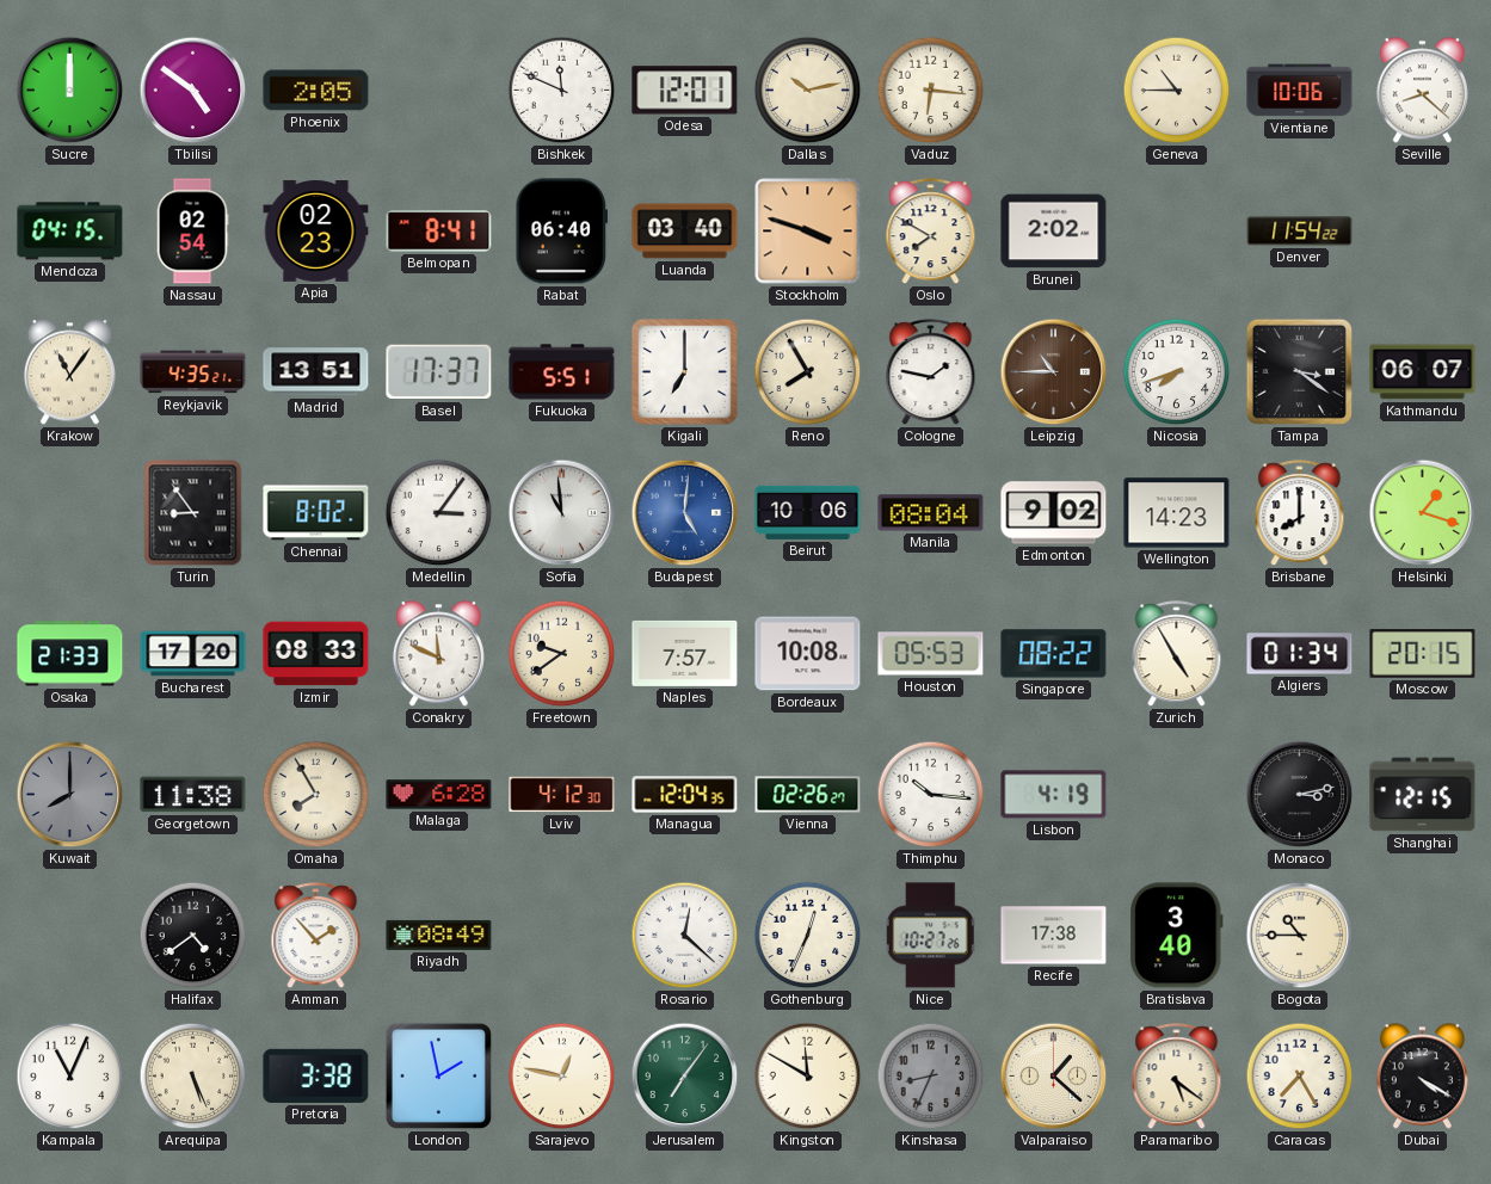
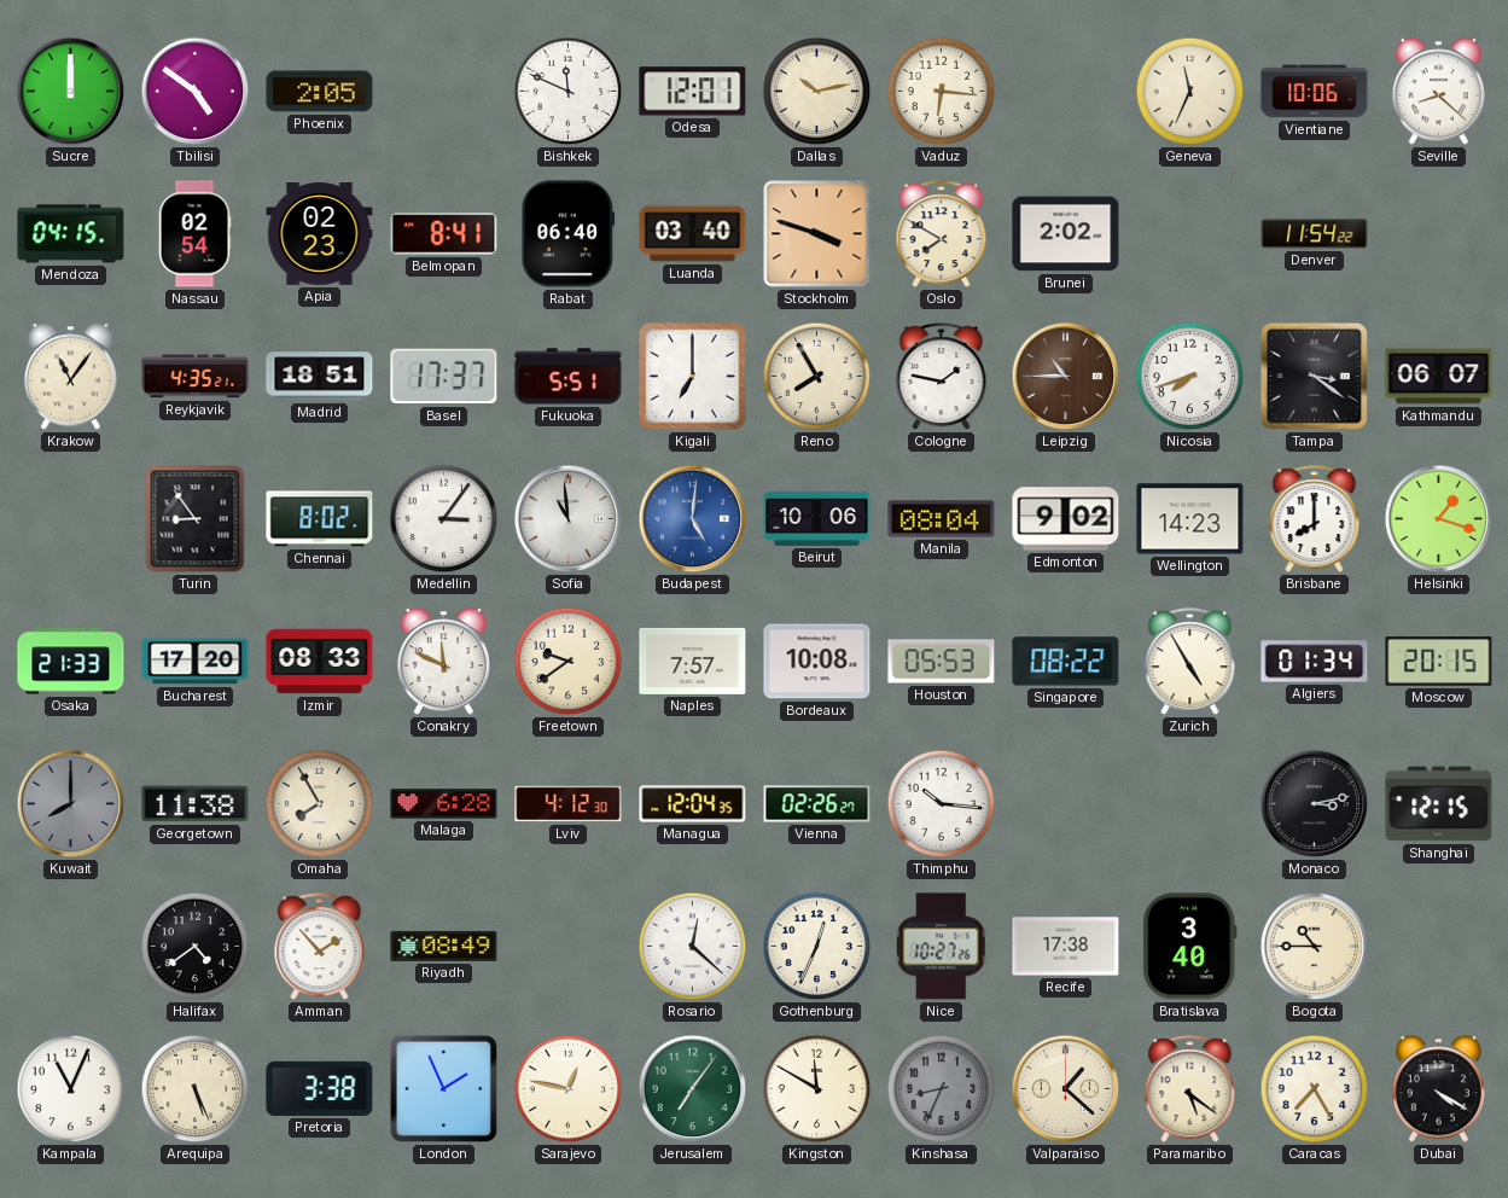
Geneva: 10:45 -> 11:34 (1190, 92)
Madrid: 13:51 -> 18:51 (320, 377)
Lisbon: 4:19 -> none (1054, 795)
London: 1:58 -> 1:56 (443, 1088)
